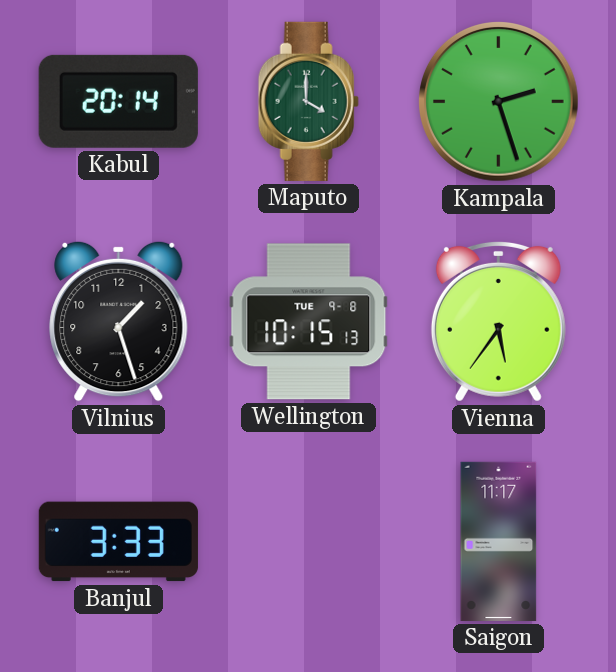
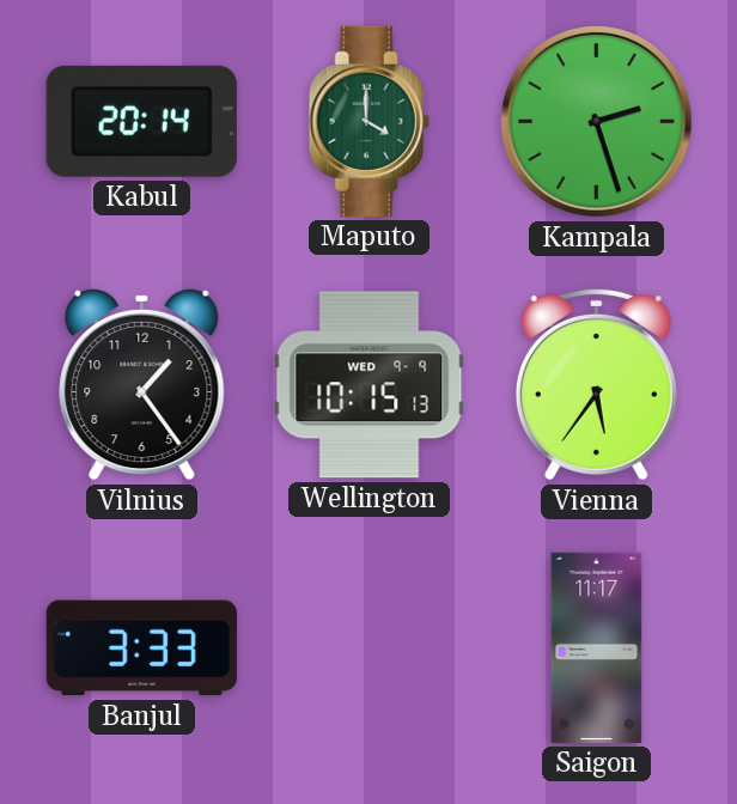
Vilnius: 1:27 -> 1:24 (142, 384)
Wellington date: TUE 9-8 -> WED 9-9 (370, 385)
